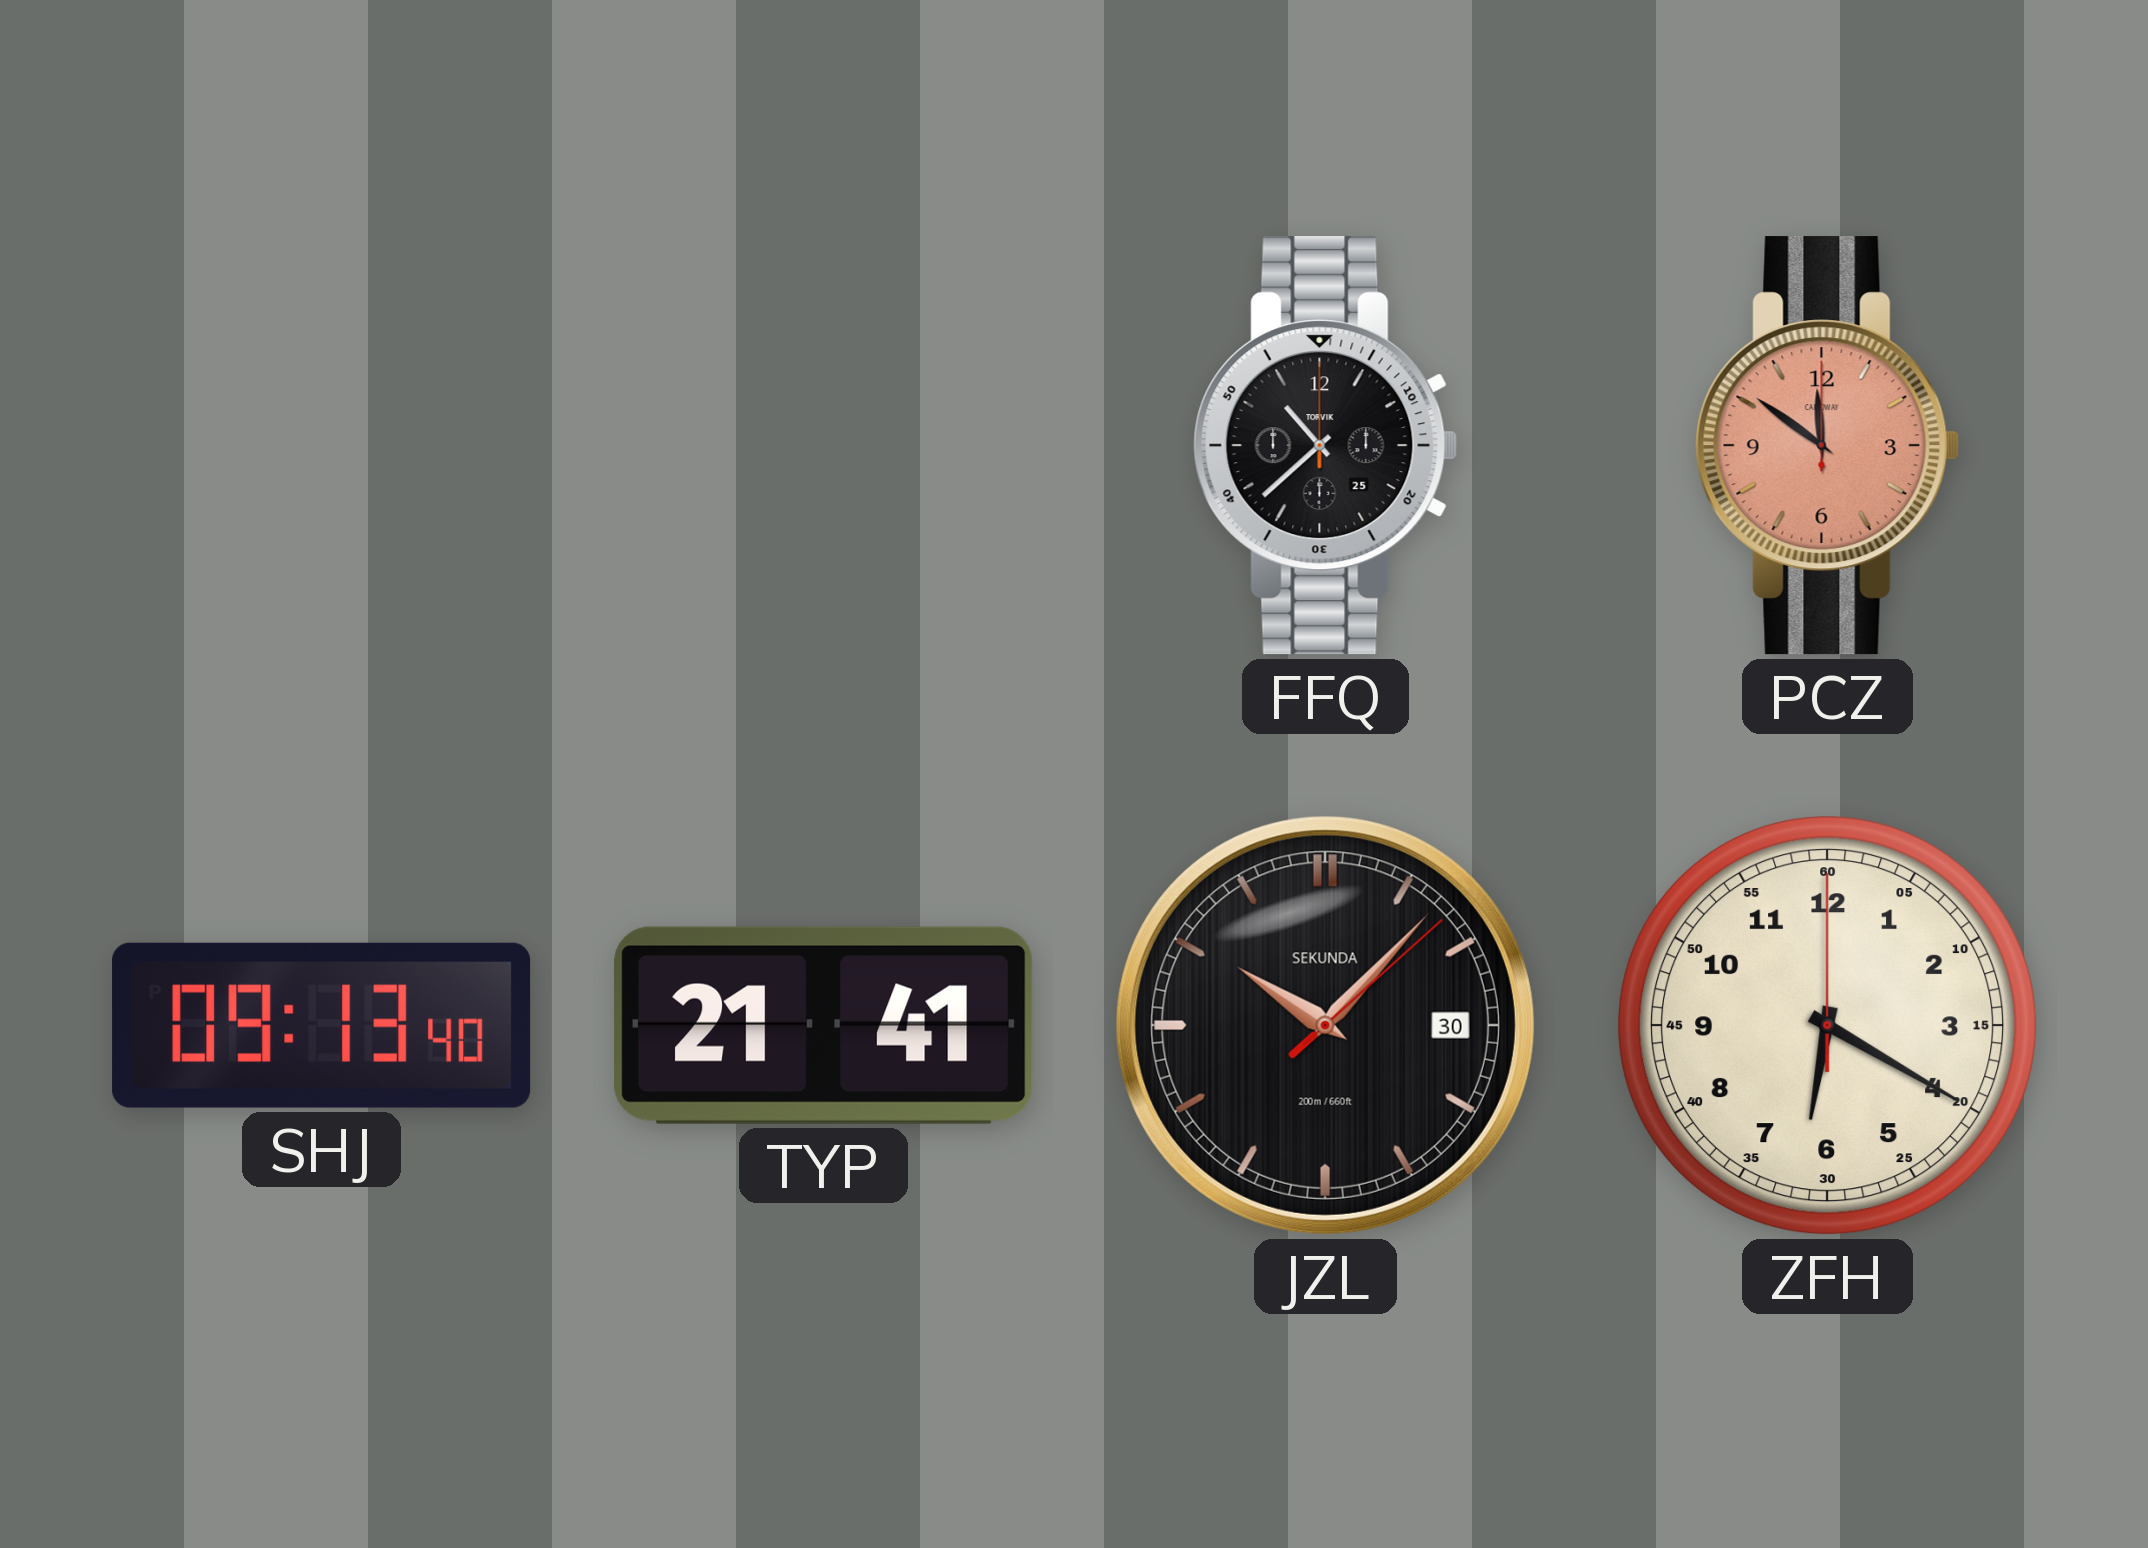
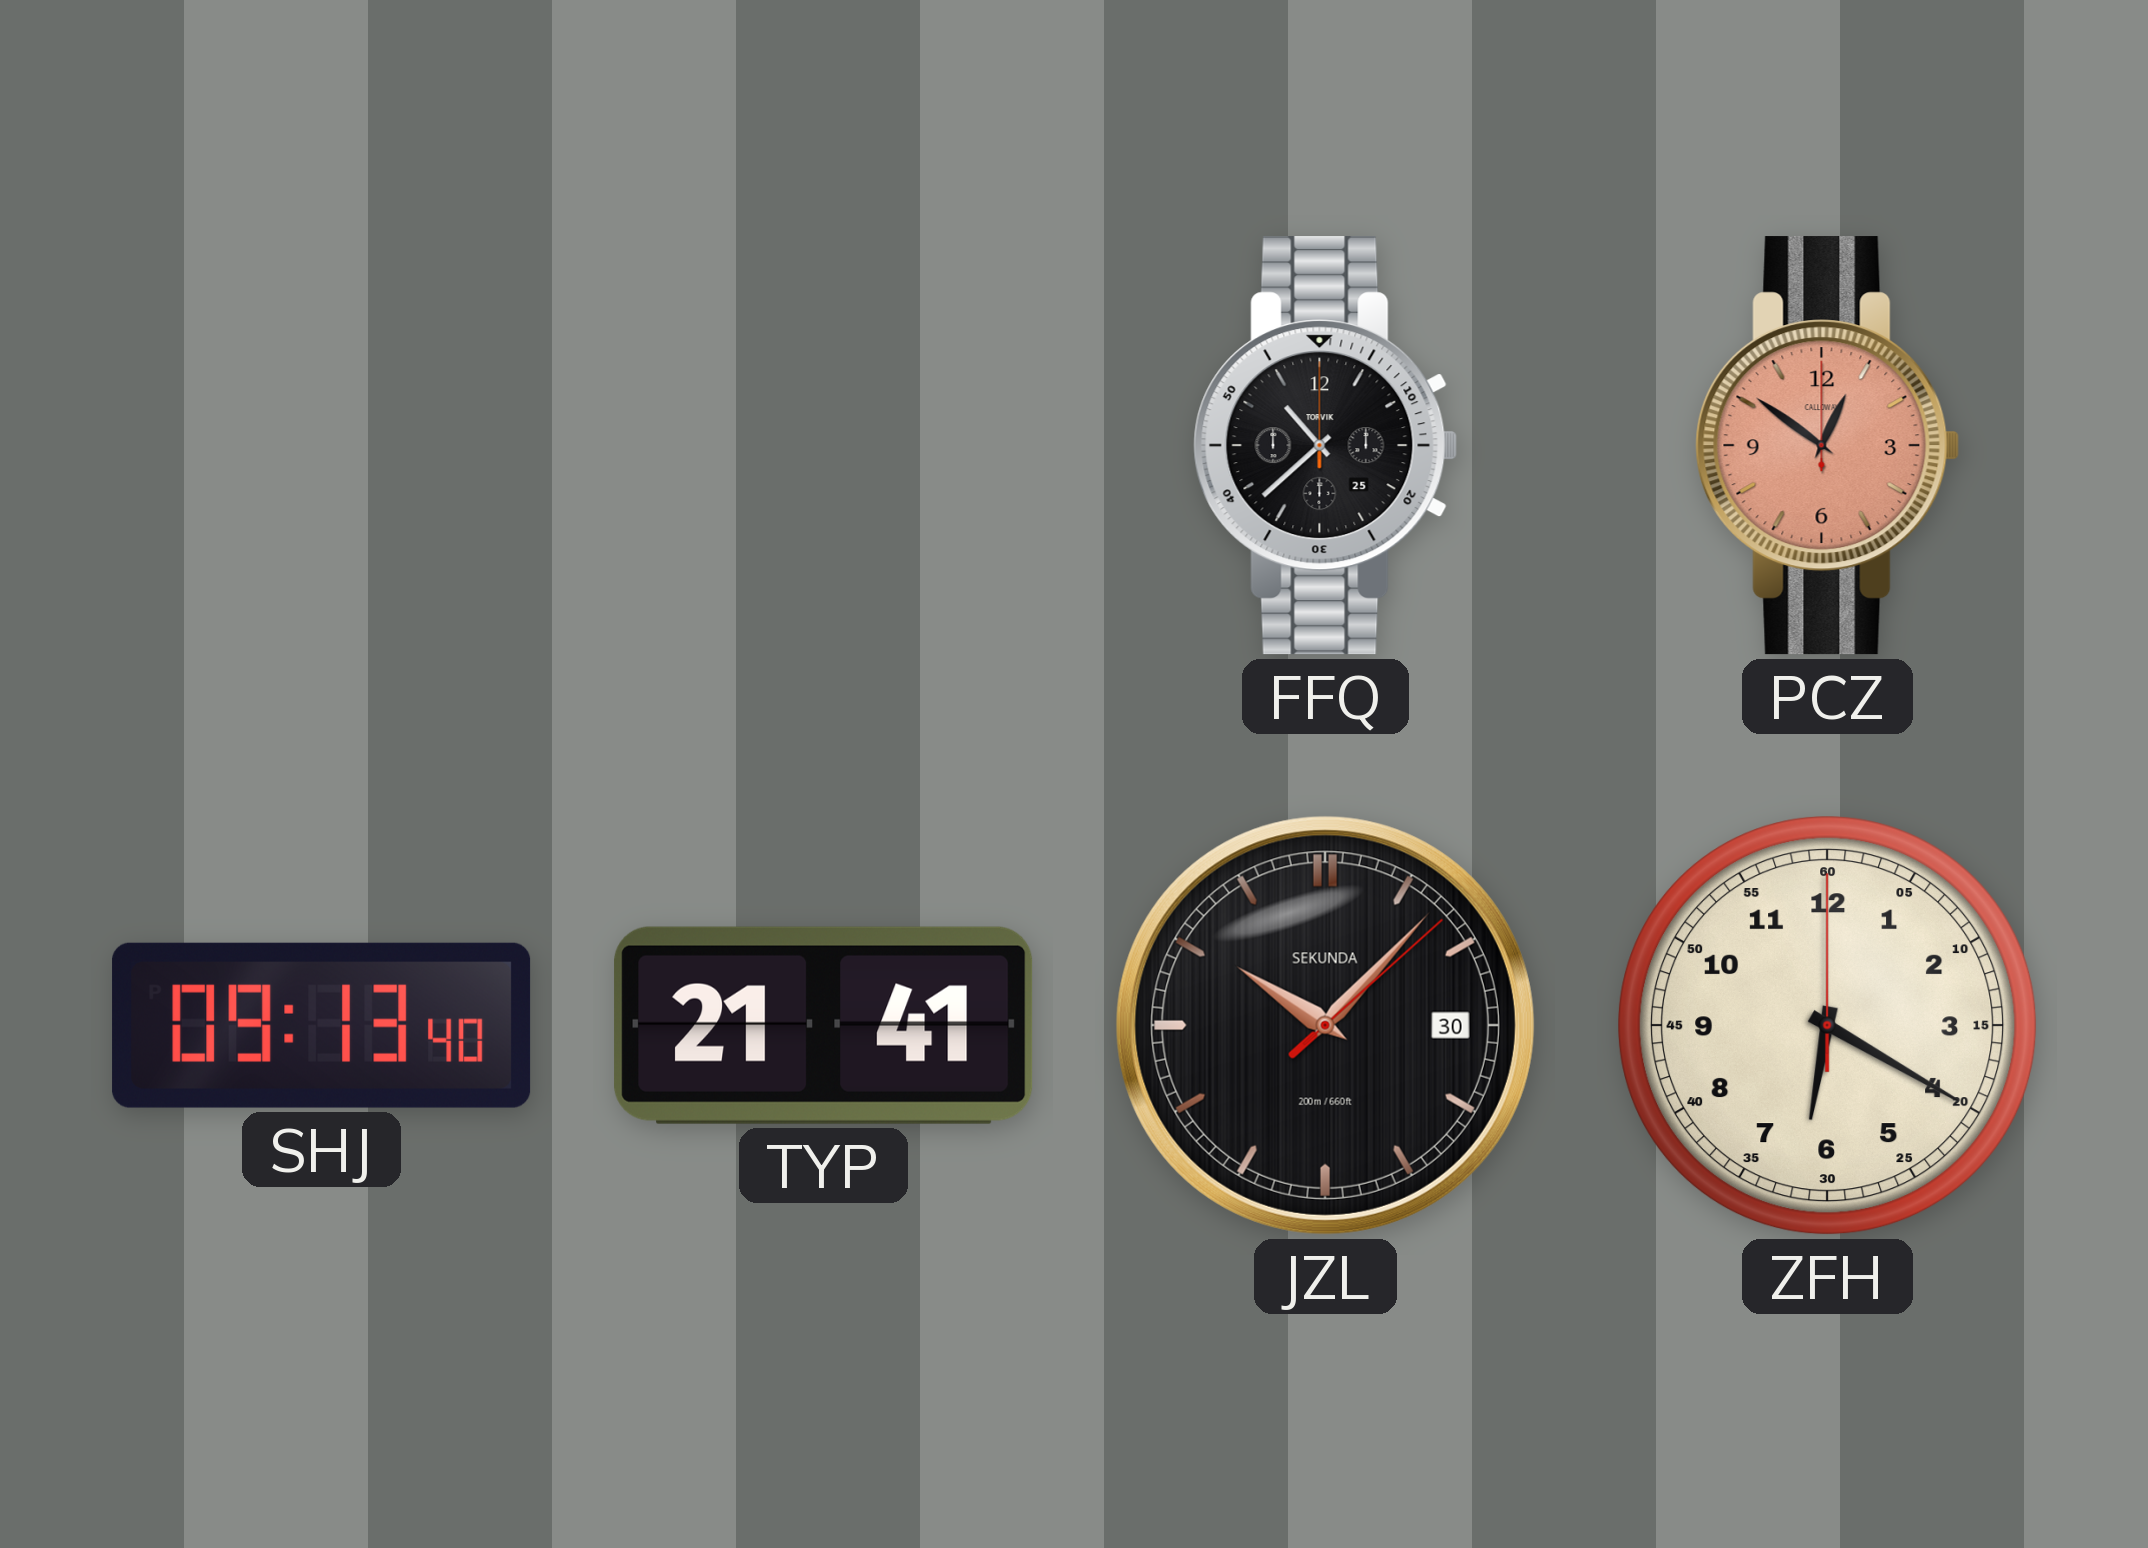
PCZ: 11:51 -> 12:51 (1828, 446)
